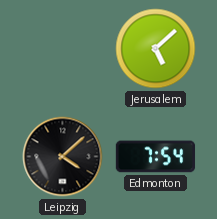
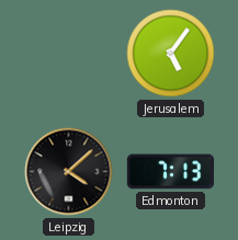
Jerusalem: 5:08 -> 5:06 (171, 54)
Edmonton: 7:54 -> 7:13 (171, 172)
